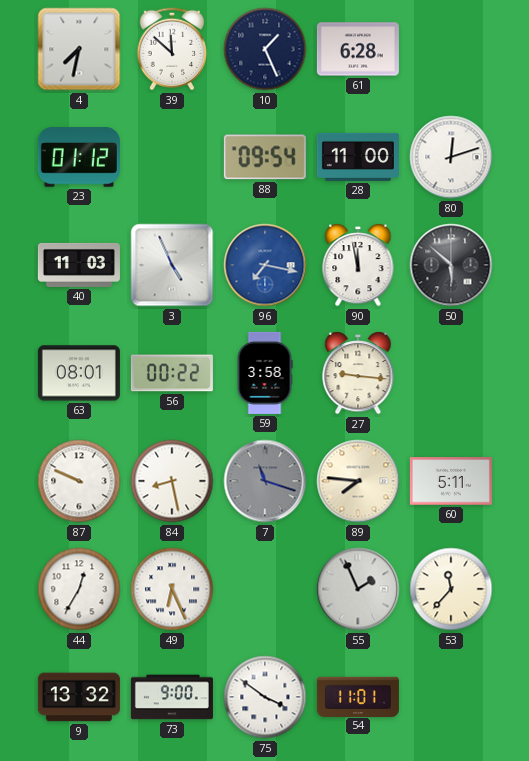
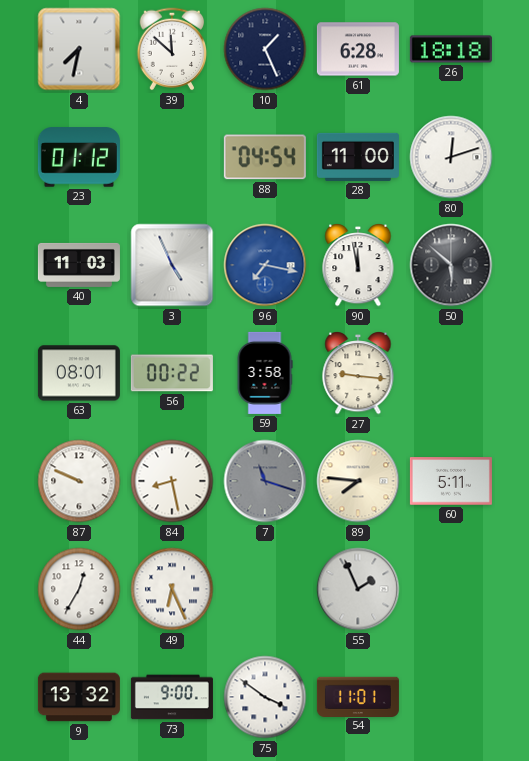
26: none -> 18:18 (451, 49)
88: 09:54 -> 04:54 (265, 157)
53: 11:37 -> none (451, 589)
